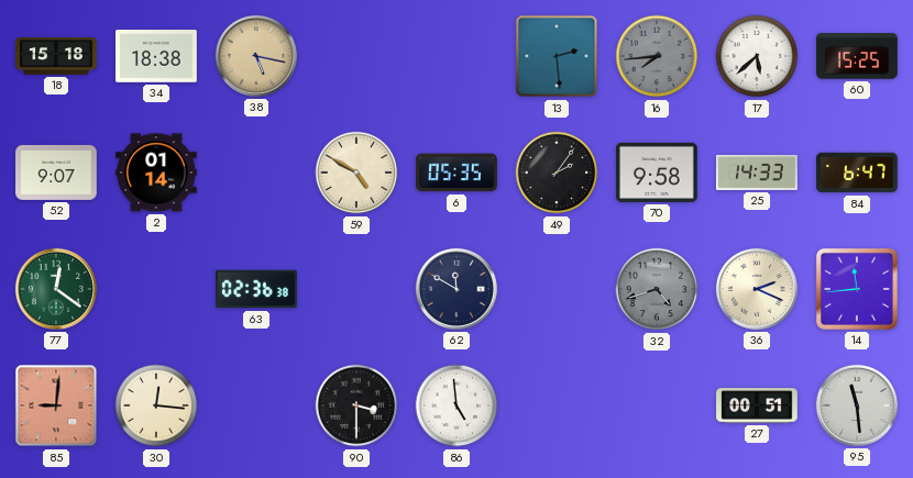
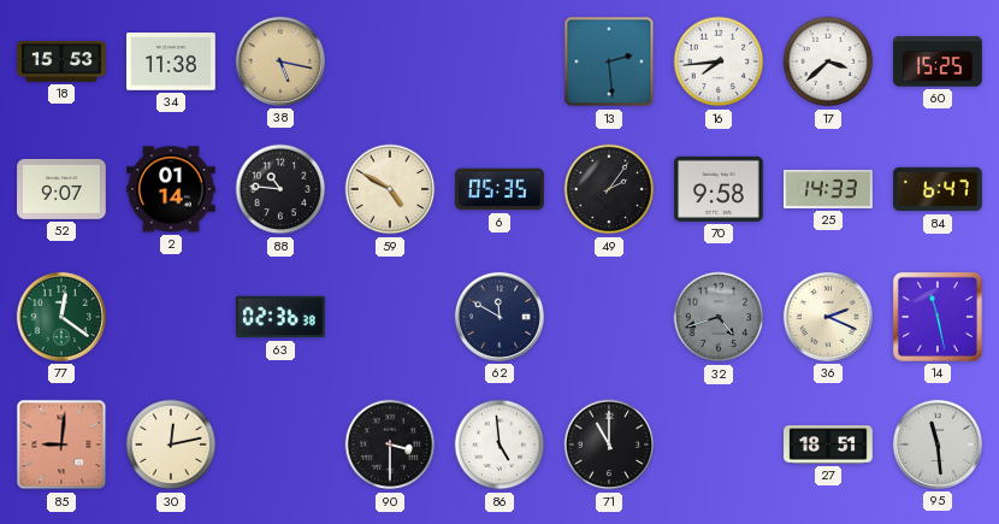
18: 15:18 -> 15:53 (61, 63)
34: 18:38 -> 11:38 (171, 61)
16 dial: grey -> white (719, 61)
17: 5:38 -> 3:38 (828, 61)
88: none -> 10:46 (280, 189)
14: 11:44 -> 11:28 (938, 317)
30: 12:16 -> 12:13 (171, 444)
71: none -> 11:00 (609, 444)
27: 00:51 -> 18:51 (828, 444)
